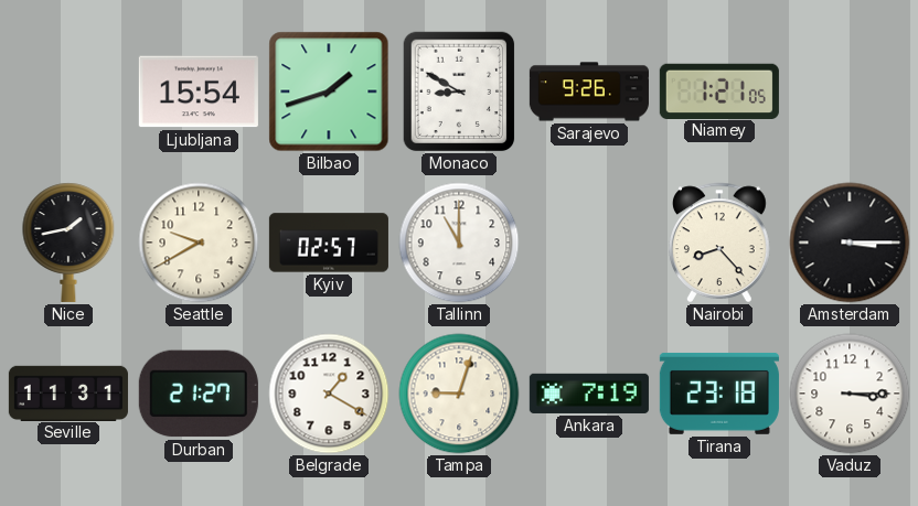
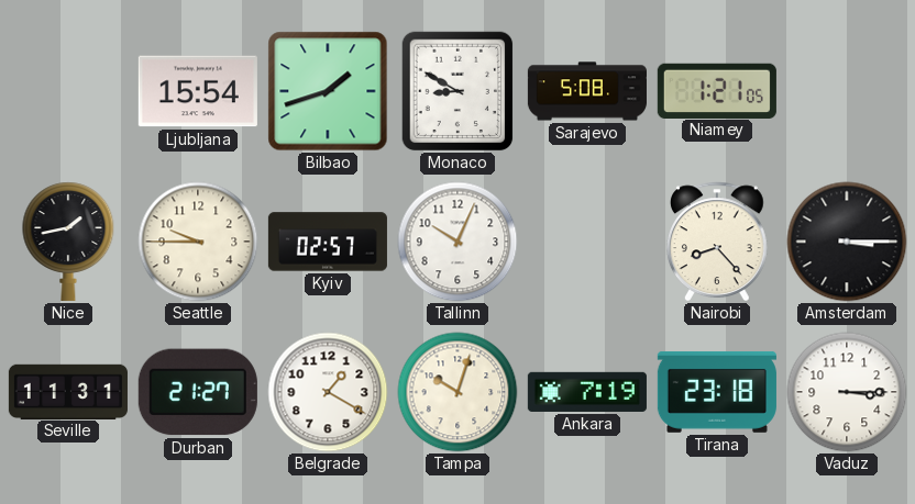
Sarajevo: 9:26 -> 5:08 (587, 91)
Seattle: 9:40 -> 9:45 (198, 242)
Tallinn: 11:00 -> 10:04 (457, 242)
Tampa: 9:03 -> 10:03 (457, 392)
